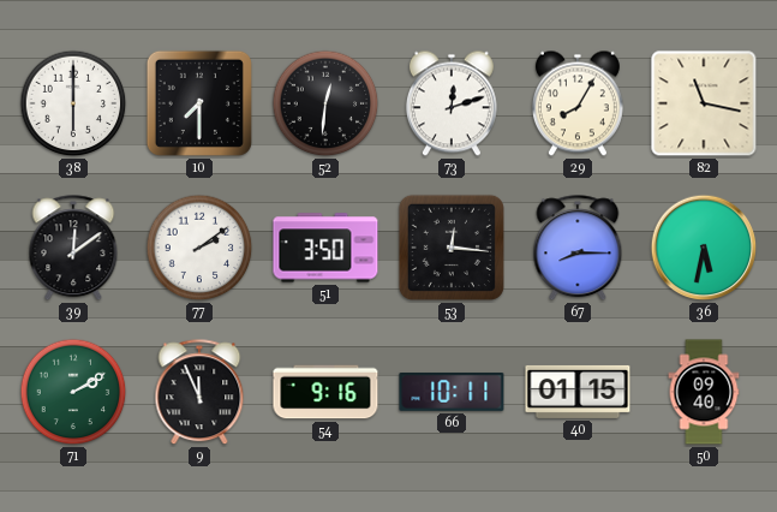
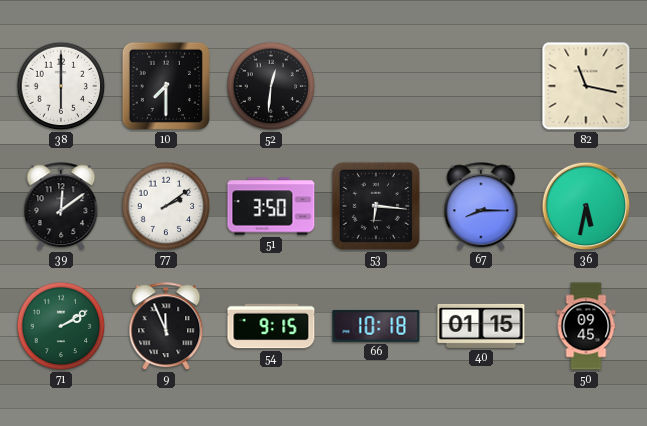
73: 12:12 -> none (452, 103)
29: 8:05 -> none (578, 103)
53: 12:16 -> 6:16 (376, 206)
54: 9:16 -> 9:15 (271, 326)
66: 10:11 -> 10:18 (376, 326)
50: 09:40 -> 09:45 (586, 326)
